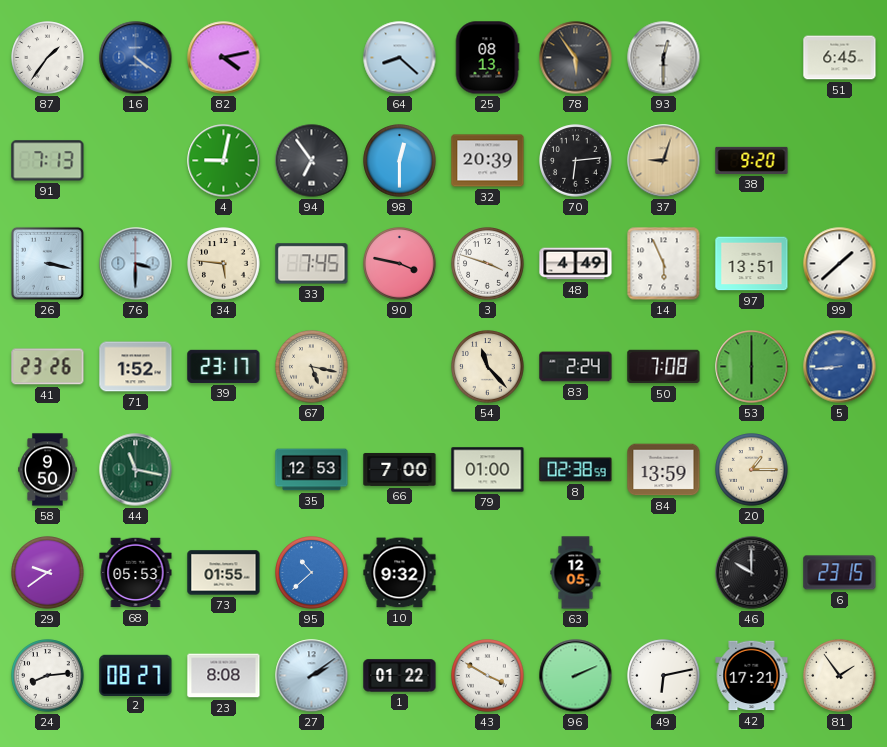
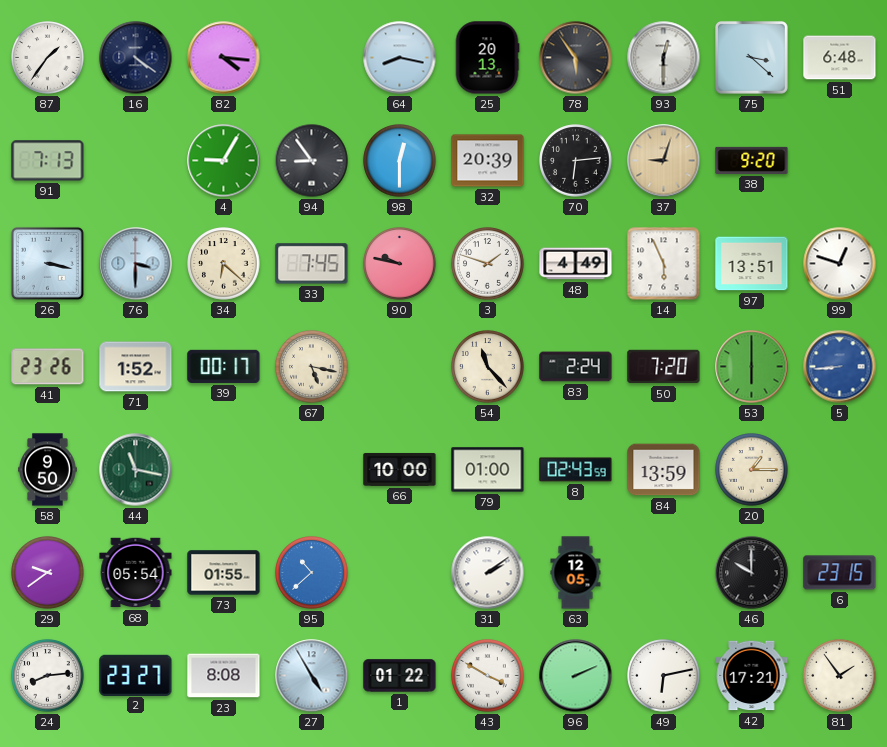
16 dial: blue -> navy (136, 58)
82: 4:13 -> 4:16 (224, 58)
64: 8:22 -> 8:17 (400, 58)
25: 08:13 -> 20:13 (487, 58)
75: none -> 3:22 (751, 57)
51: 6:45 -> 6:48 (840, 58)
4: 9:02 -> 9:05 (224, 161)
94: 6:54 -> 8:54 (312, 161)
34: 5:46 -> 6:22 (224, 264)
90: 3:47 -> 9:47 (400, 264)
3: 3:48 -> 1:48 (488, 264)
99: 1:38 -> 12:48 (840, 264)
39: 23:17 -> 00:17 (224, 366)
50: 7:08 -> 7:20 (664, 367)
35: 12:53 -> none (312, 470)
66: 7:00 -> 10:00 (400, 469)
8: 02:38 -> 02:43 (576, 470)
68: 05:53 -> 05:54 (136, 573)
10: 9:32 -> none (400, 573)
31: none -> 2:09 (488, 573)
2: 08:27 -> 23:27 (136, 675)
27: 2:09 -> 4:55 (312, 676)
